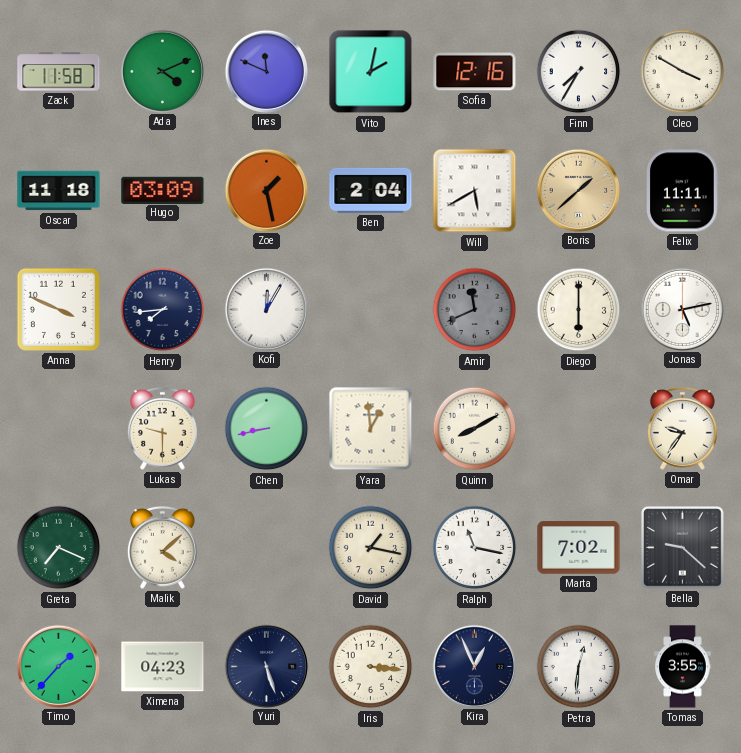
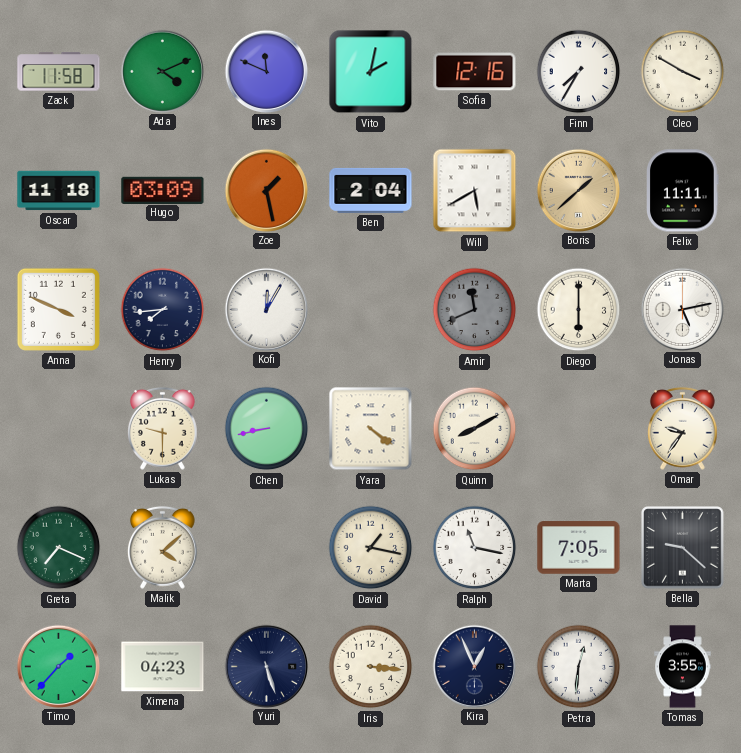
Yara: 12:59 -> 4:21 (371, 429)
Marta: 7:02 -> 7:05 (579, 548)
